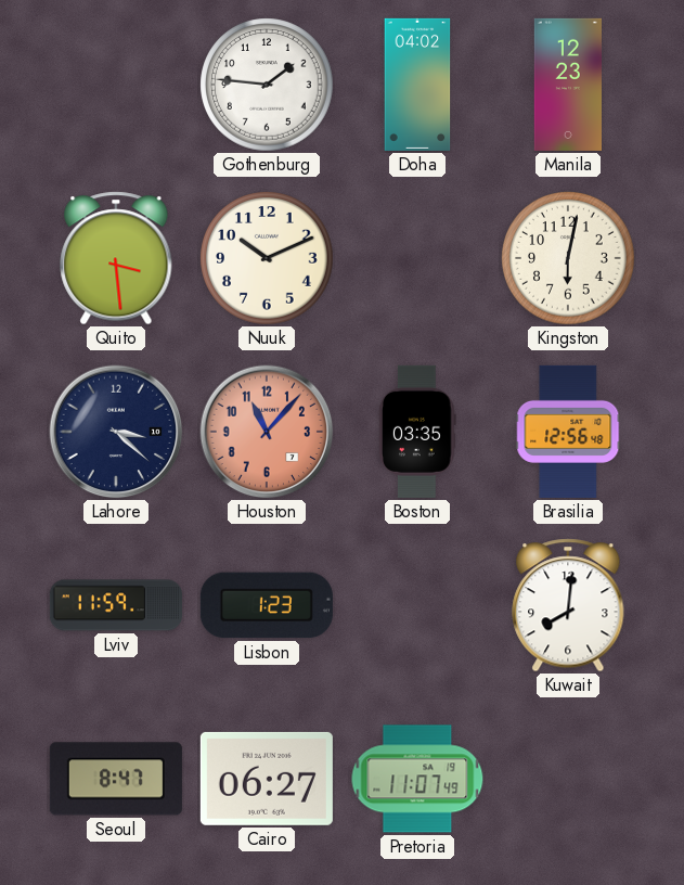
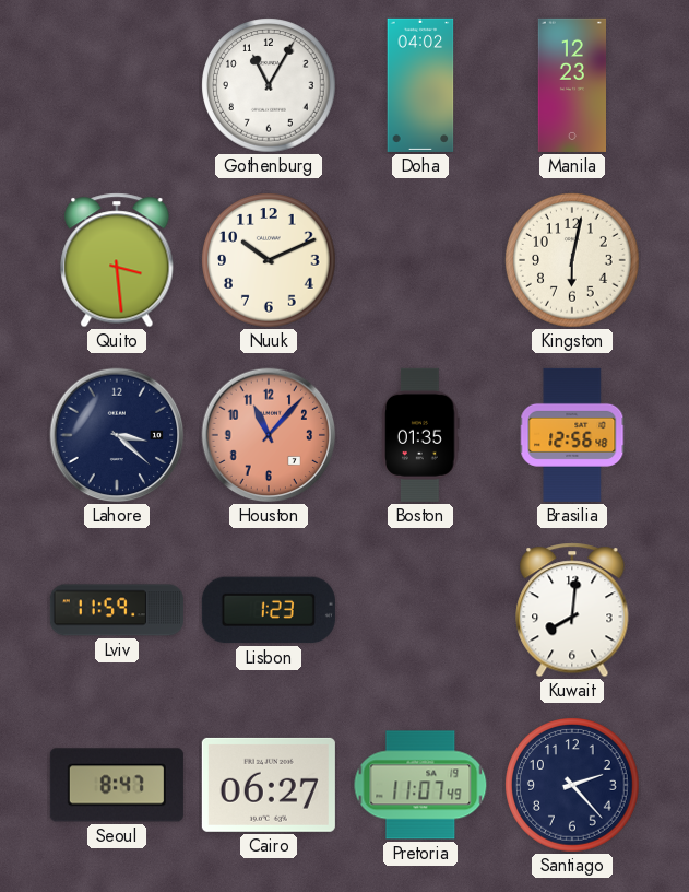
Gothenburg: 1:46 -> 11:05 (269, 85)
Boston: 03:35 -> 01:35 (420, 435)
Santiago: none -> 2:23 (572, 785)
